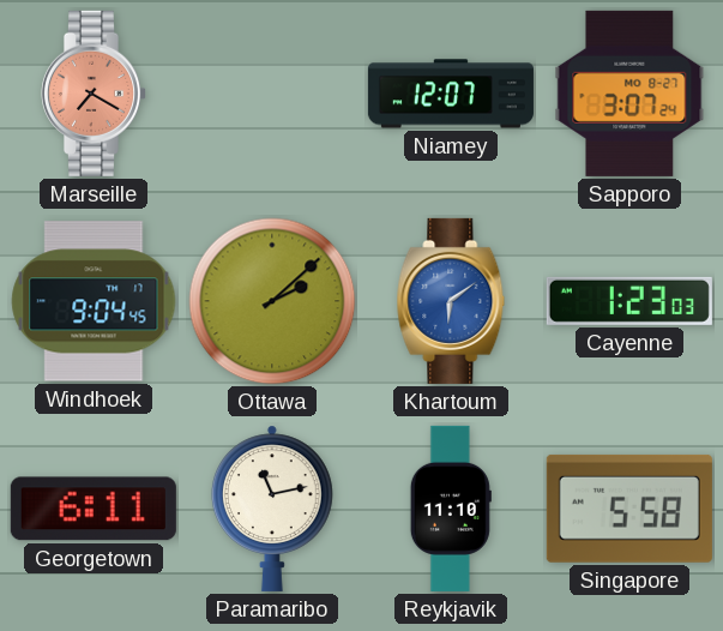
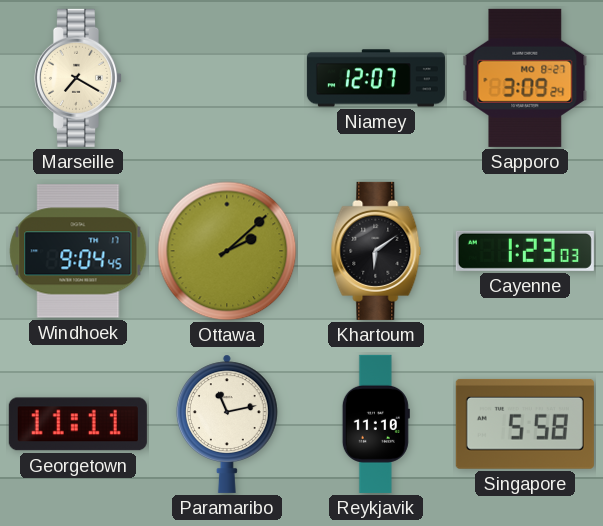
Marseille dial: salmon -> cream (77, 78)
Sapporo: 3:07 -> 3:09 (525, 78)
Khartoum dial: blue -> black (376, 251)
Georgetown: 6:11 -> 11:11 (78, 424)
